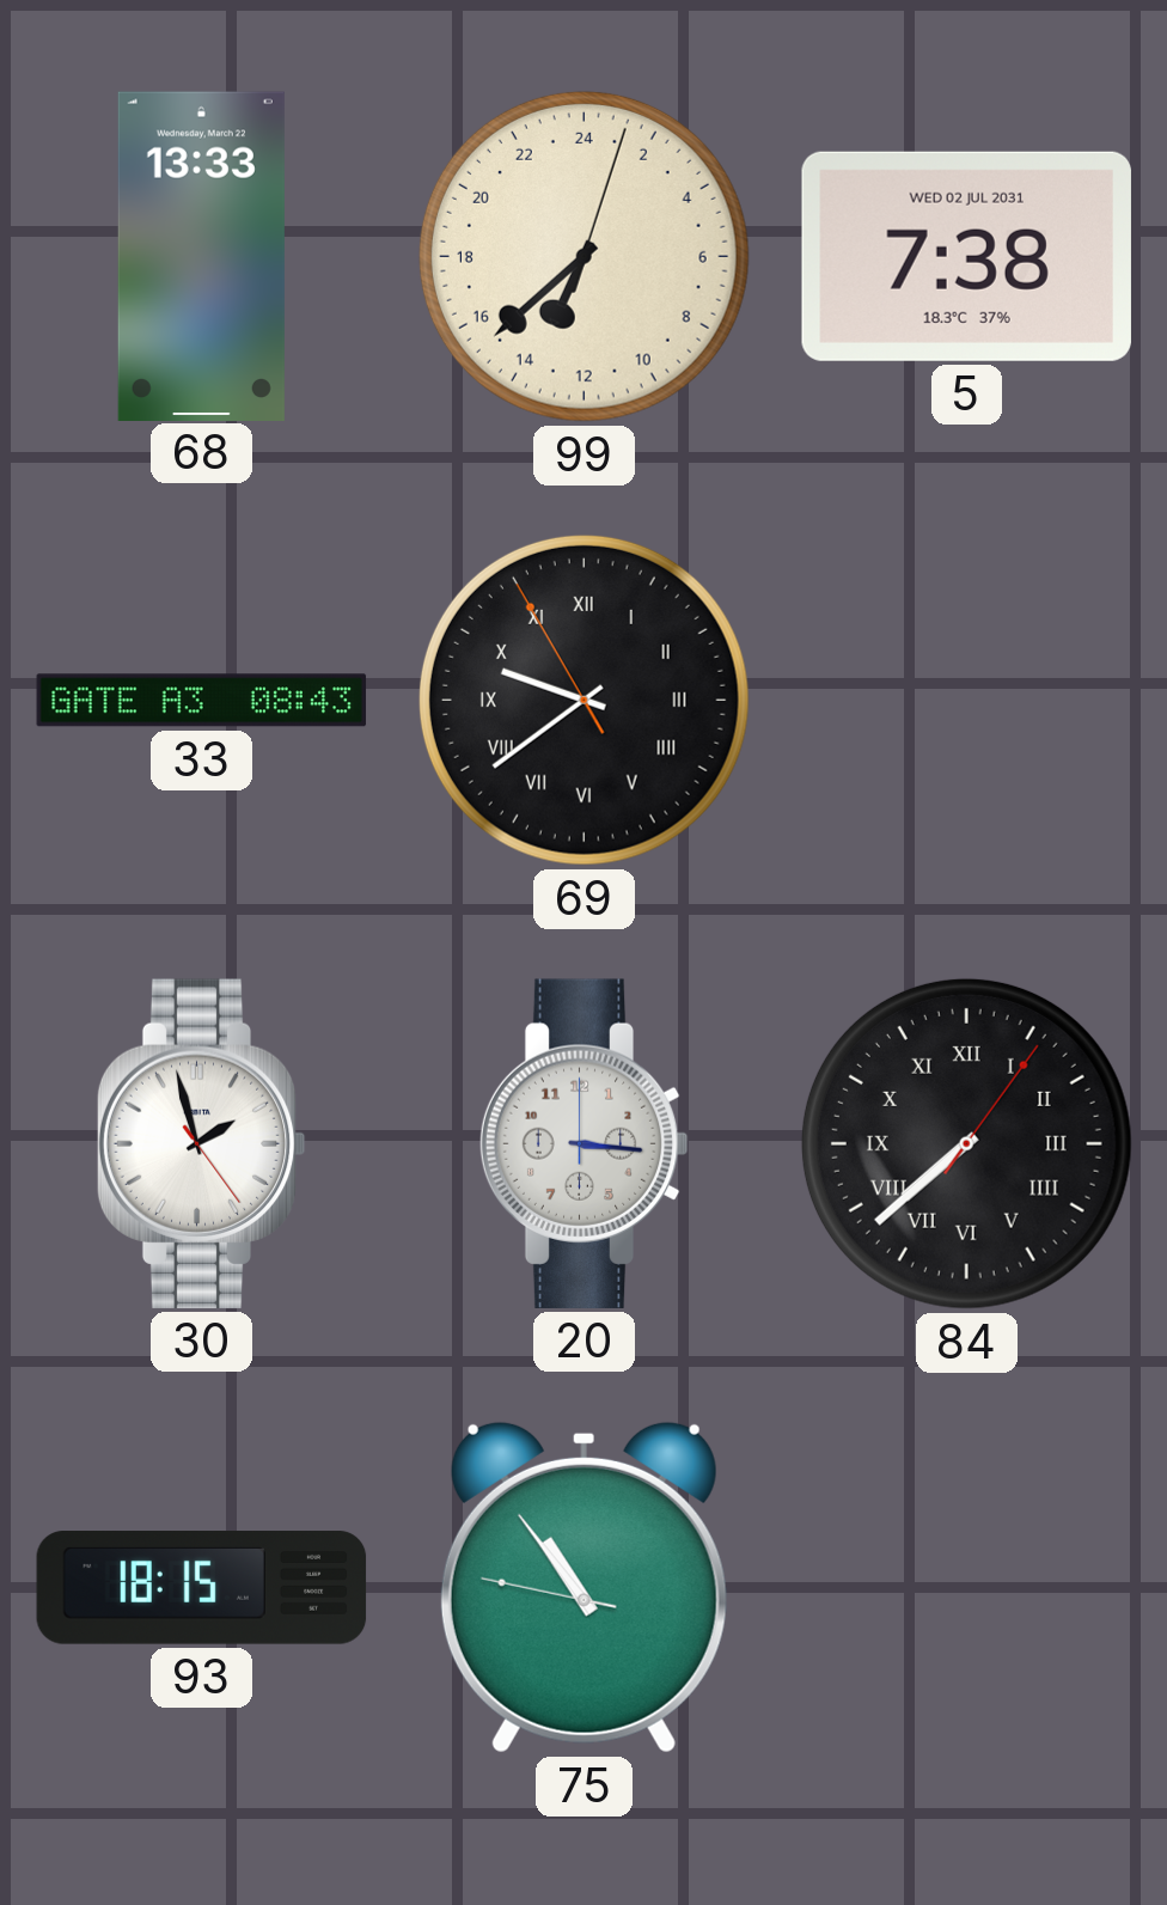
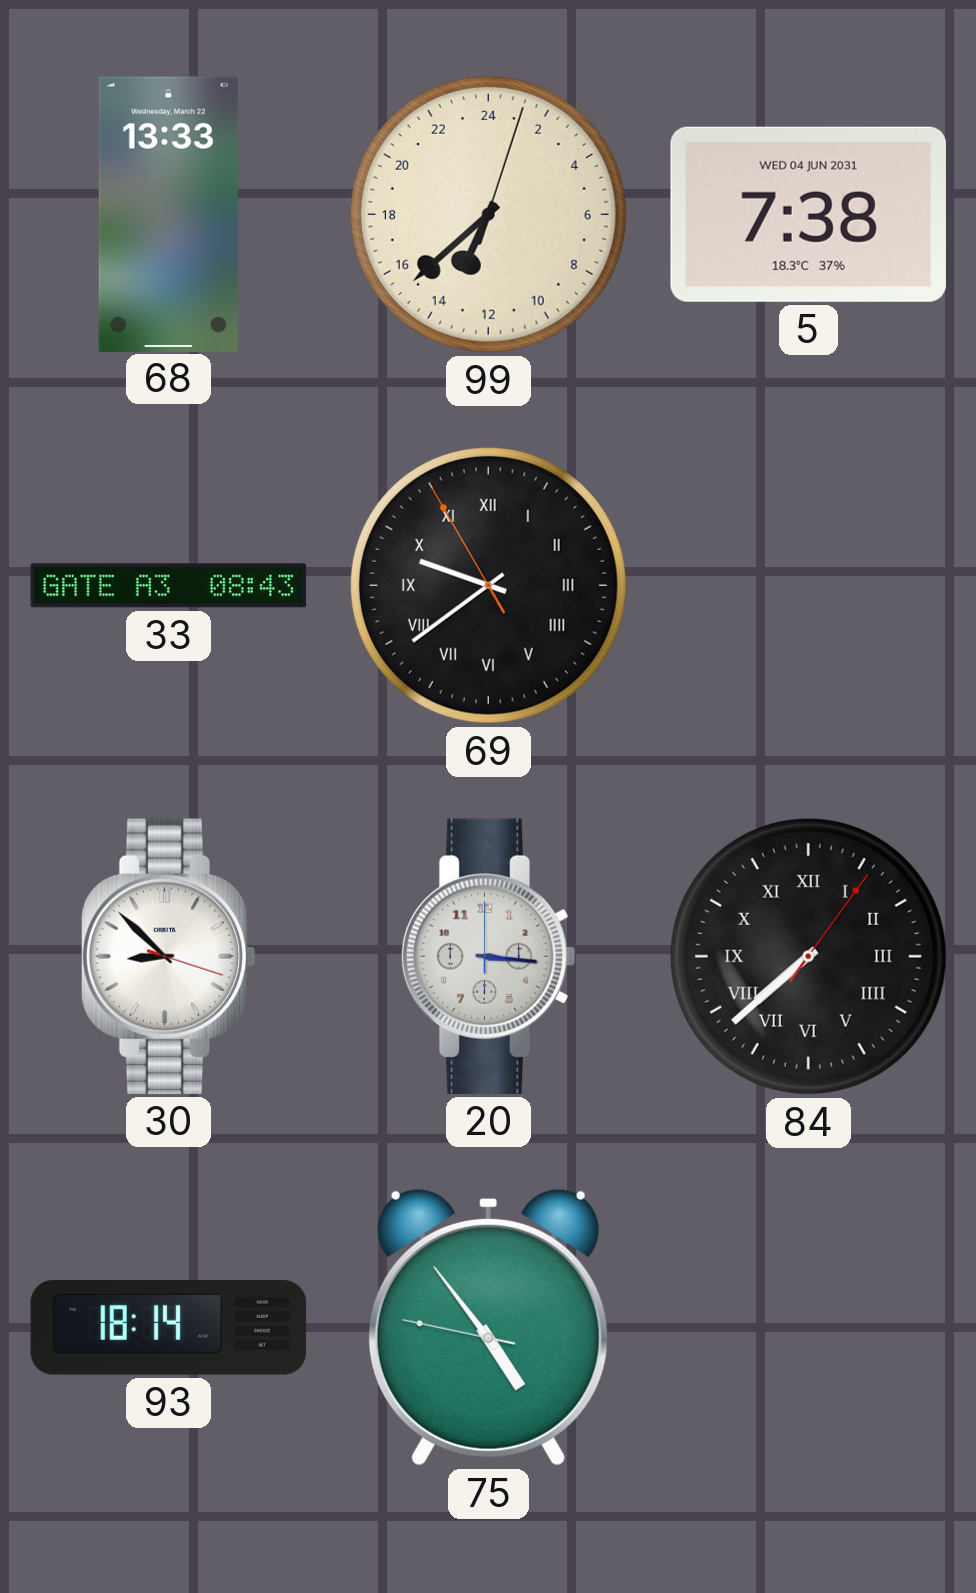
5 date: WED 02 JUL 2031 -> WED 04 JUN 2031 (808, 214)
30: 1:57 -> 8:52 (168, 956)
93: 18:15 -> 18:14 (169, 1328)
75: 10:53 -> 4:53 (488, 1327)
